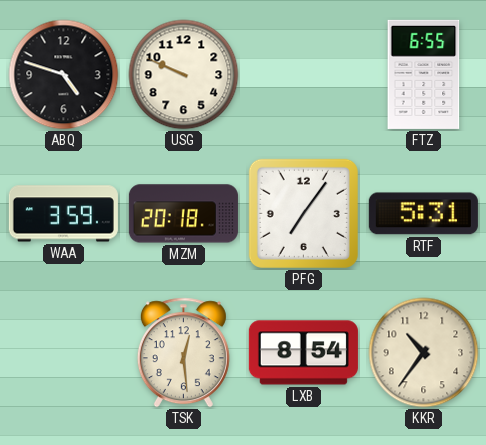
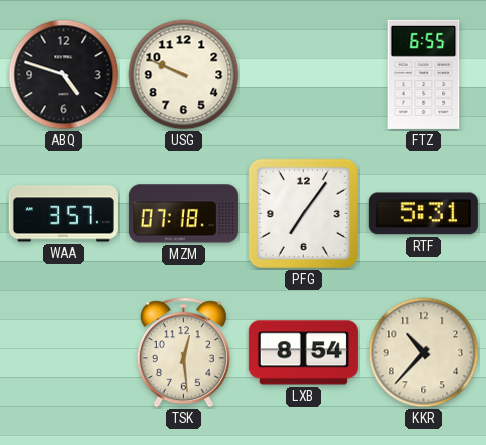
WAA: 3:59 -> 3:57 (63, 214)
MZM: 20:18 -> 07:18 (183, 214)
KKR: 10:36 -> 10:37 (424, 353)
